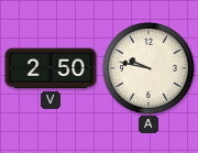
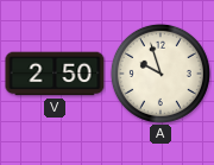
A: 9:47 -> 9:57 (160, 74)
